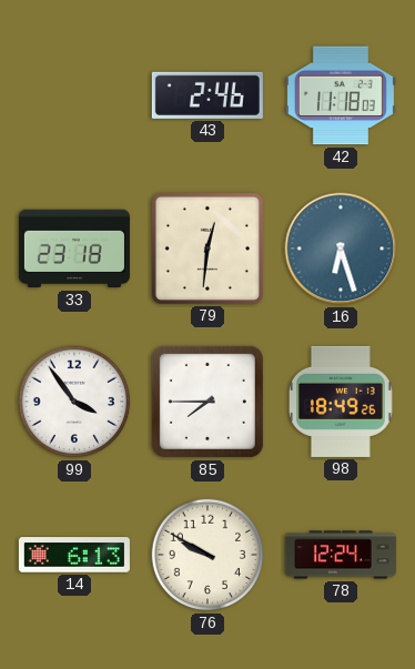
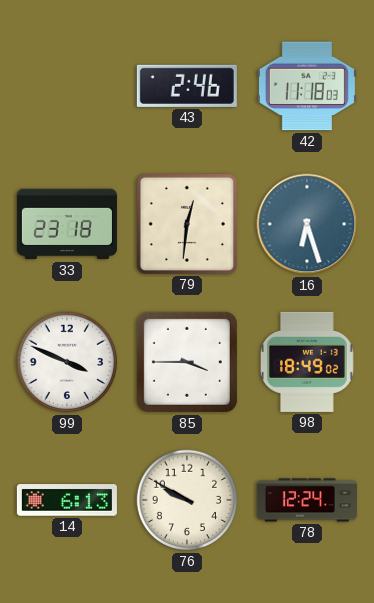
99: 3:54 -> 3:49 (67, 362)
85: 7:45 -> 3:45 (187, 362)
98: 18:49:26 -> 18:49:02 (307, 362)
